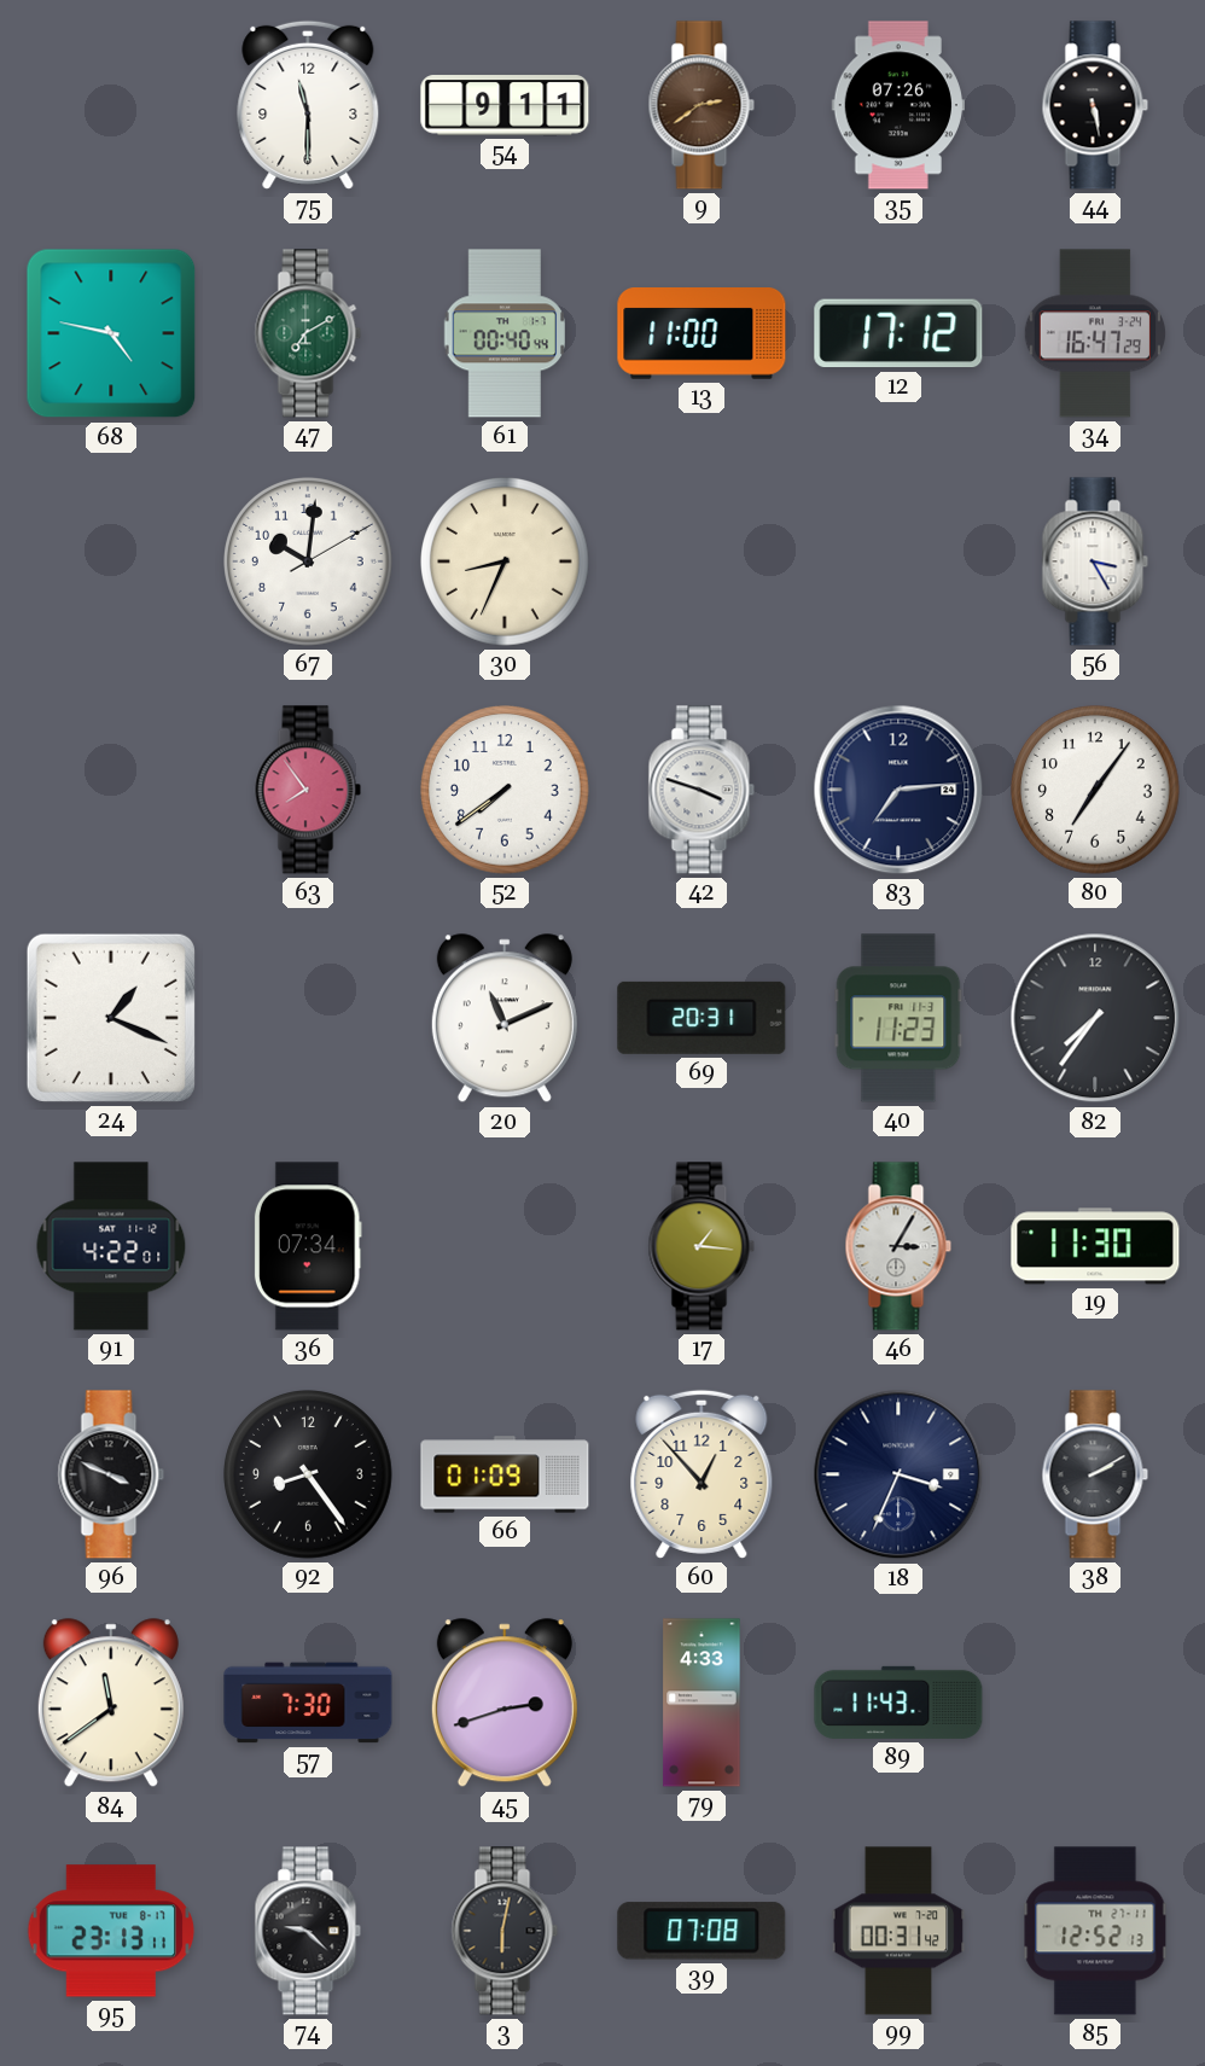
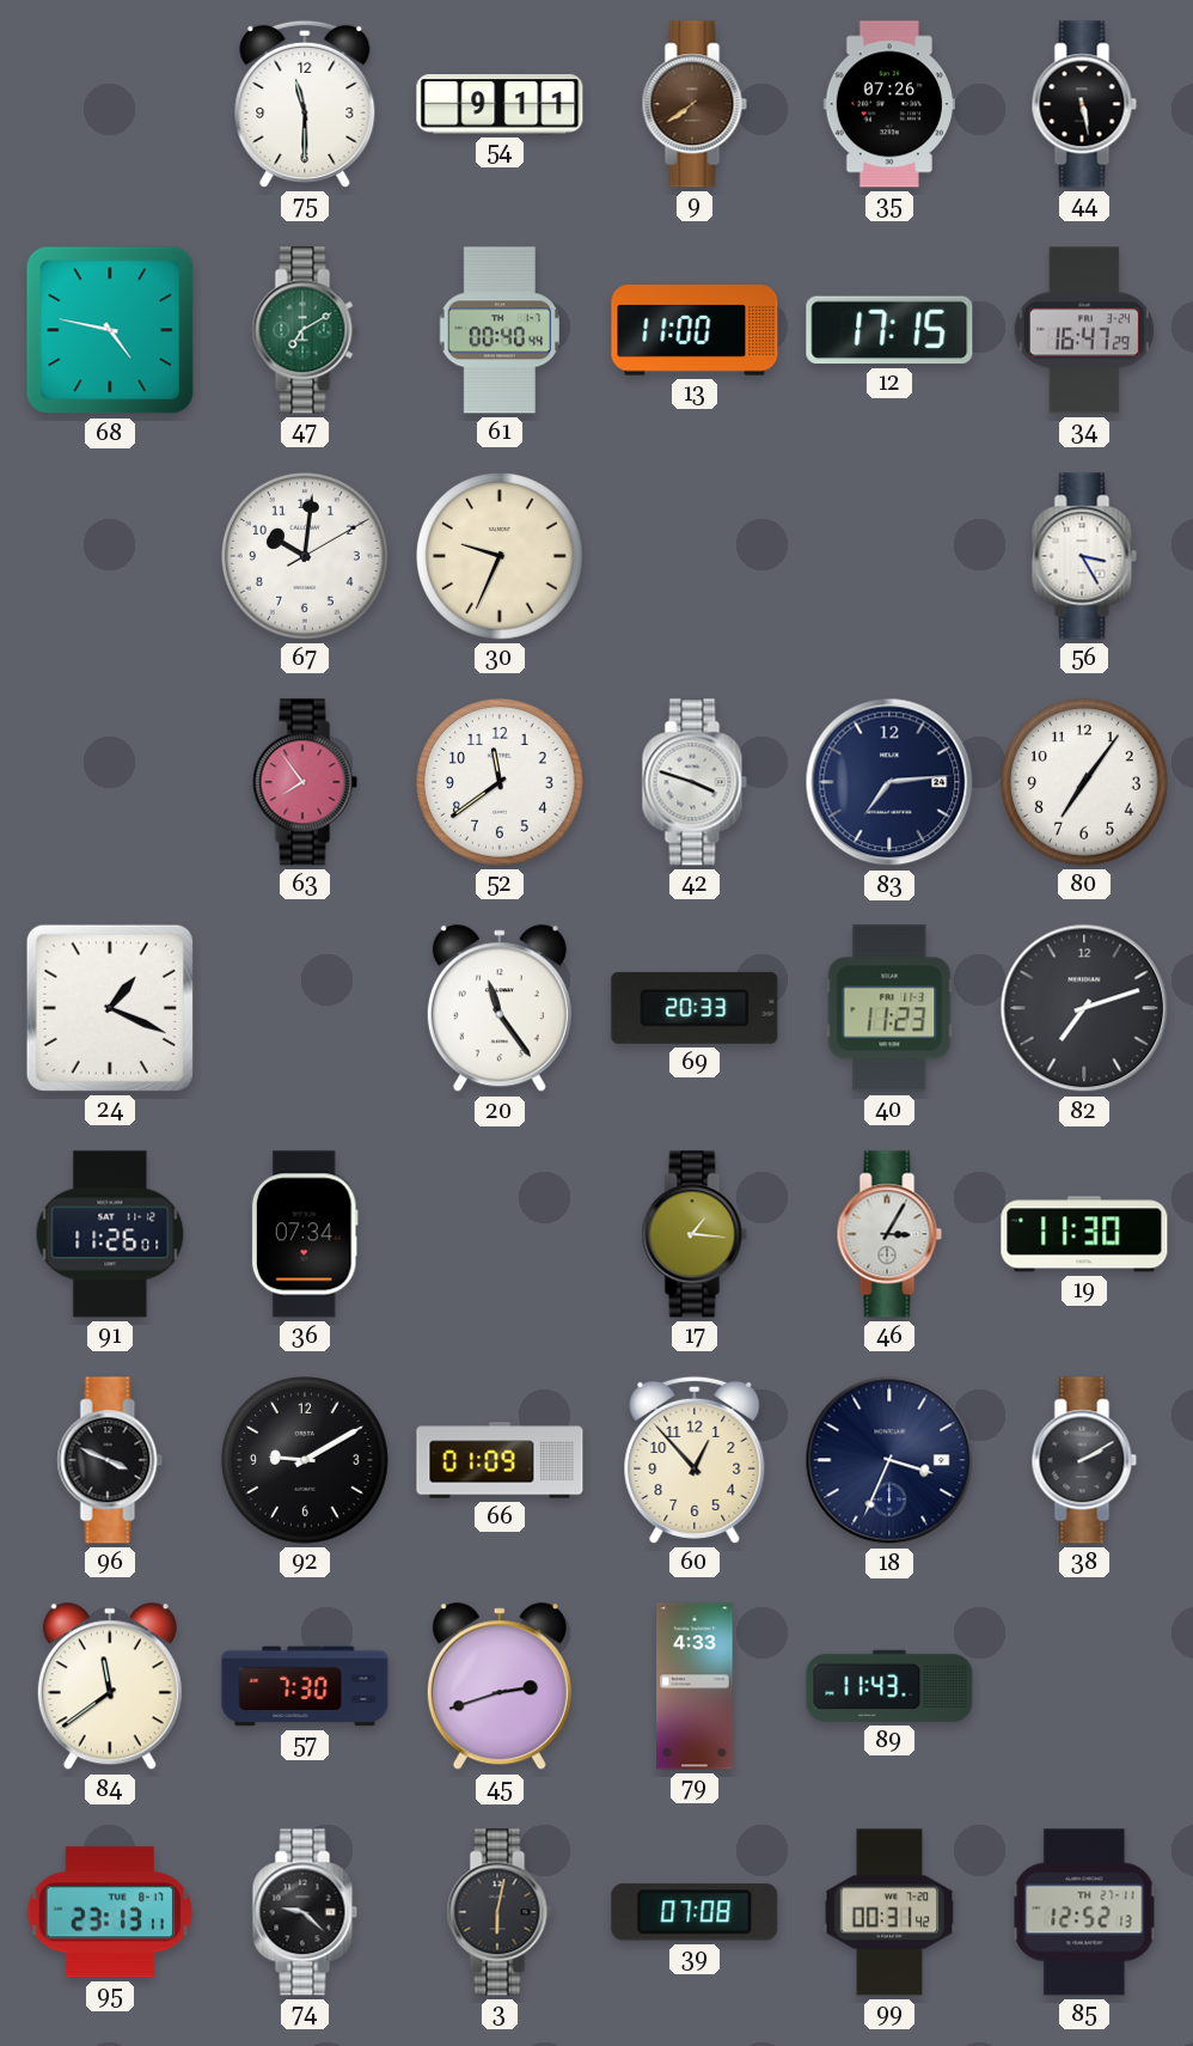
9: 2:39 -> 7:39 (695, 104)
12: 17:12 -> 17:15 (889, 330)
30: 8:34 -> 9:34 (501, 557)
52: 7:39 -> 11:39 (501, 783)
20: 11:11 -> 11:24 (500, 1009)
69: 20:31 -> 20:33 (695, 1008)
82: 7:36 -> 7:12 (1084, 1008)
91: 4:22 -> 11:26 (110, 1234)
92: 8:24 -> 9:10 (306, 1461)
